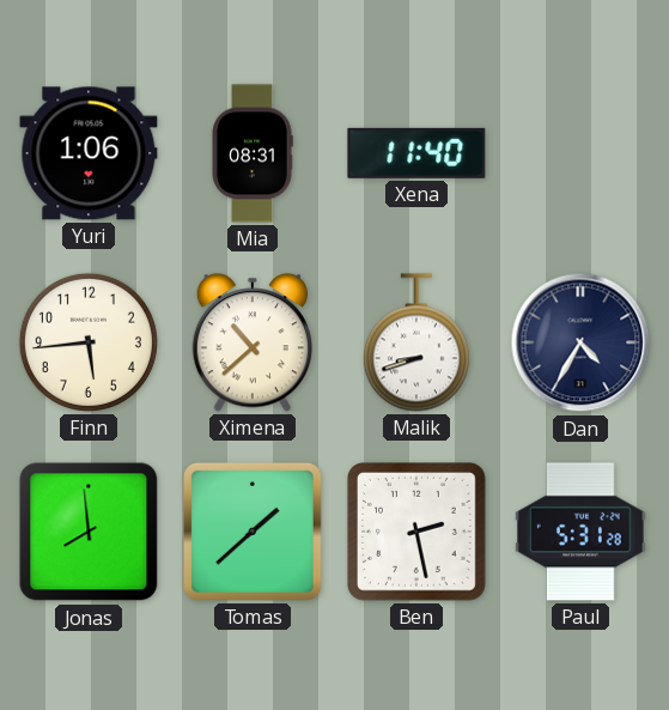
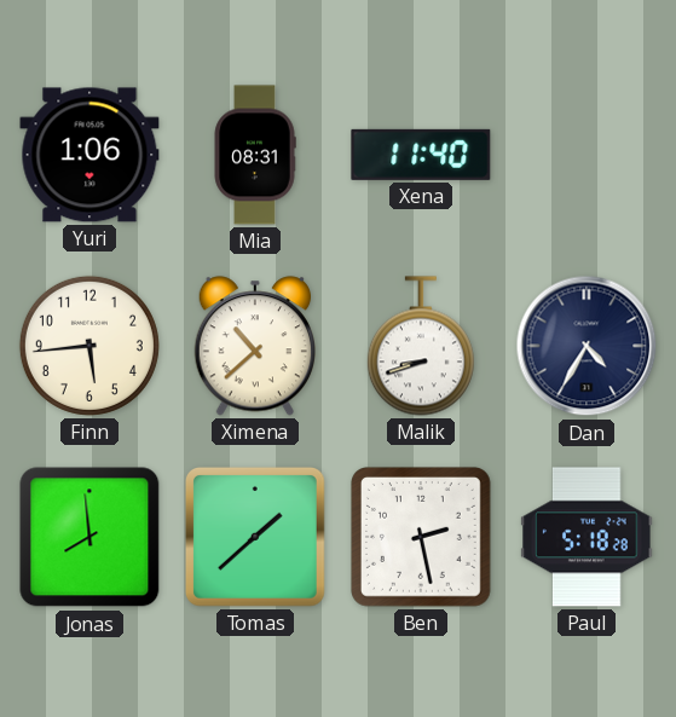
Paul: 5:31 -> 5:18 (587, 537)
